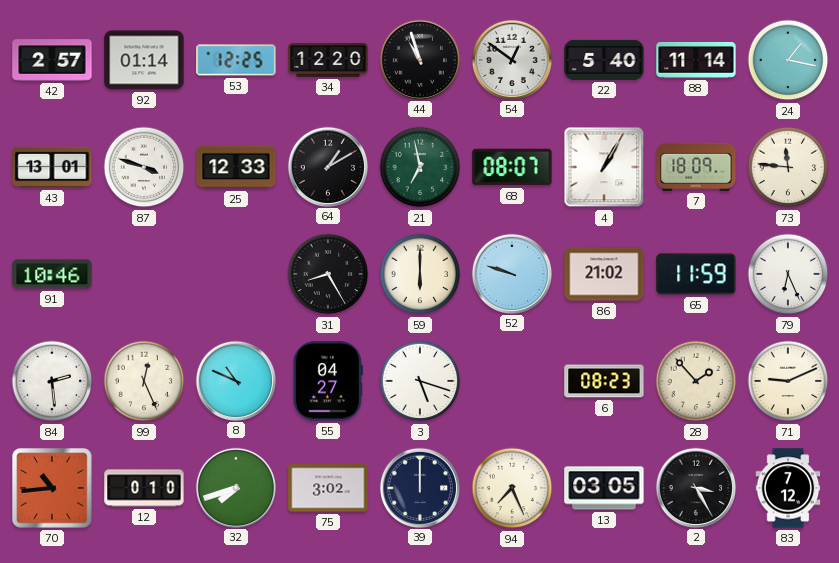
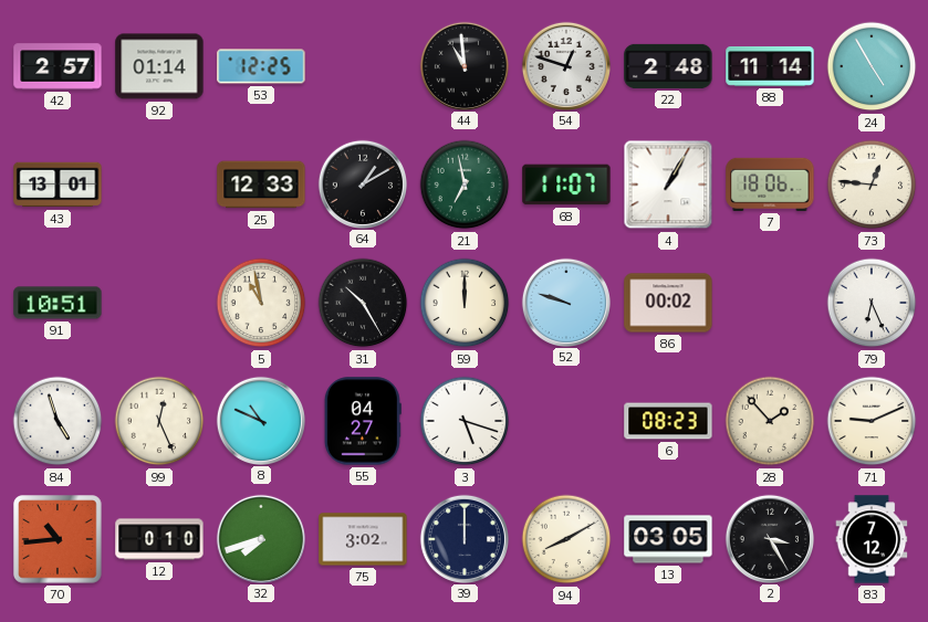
34: 12:20 -> none (328, 60)
44: 10:57 -> 10:59 (463, 65)
54: 12:51 -> 12:48 (565, 65)
22: 5:40 -> 2:48 (668, 66)
24: 1:17 -> 4:55 (872, 66)
87: 3:48 -> none (144, 167)
68: 08:07 -> 11:07 (566, 185)
7: 18:09 -> 18:06 (770, 185)
73: 11:46 -> 12:46 (872, 185)
91: 10:46 -> 10:51 (58, 303)
5: none -> 10:58 (261, 303)
31: 8:25 -> 10:25 (363, 303)
59: 6:00 -> 12:00 (465, 303)
86: 21:02 -> 00:02 (668, 303)
65: 11:59 -> none (696, 274)
84: 2:29 -> 4:57 (58, 421)
94: 7:26 -> 8:10 (566, 539)
